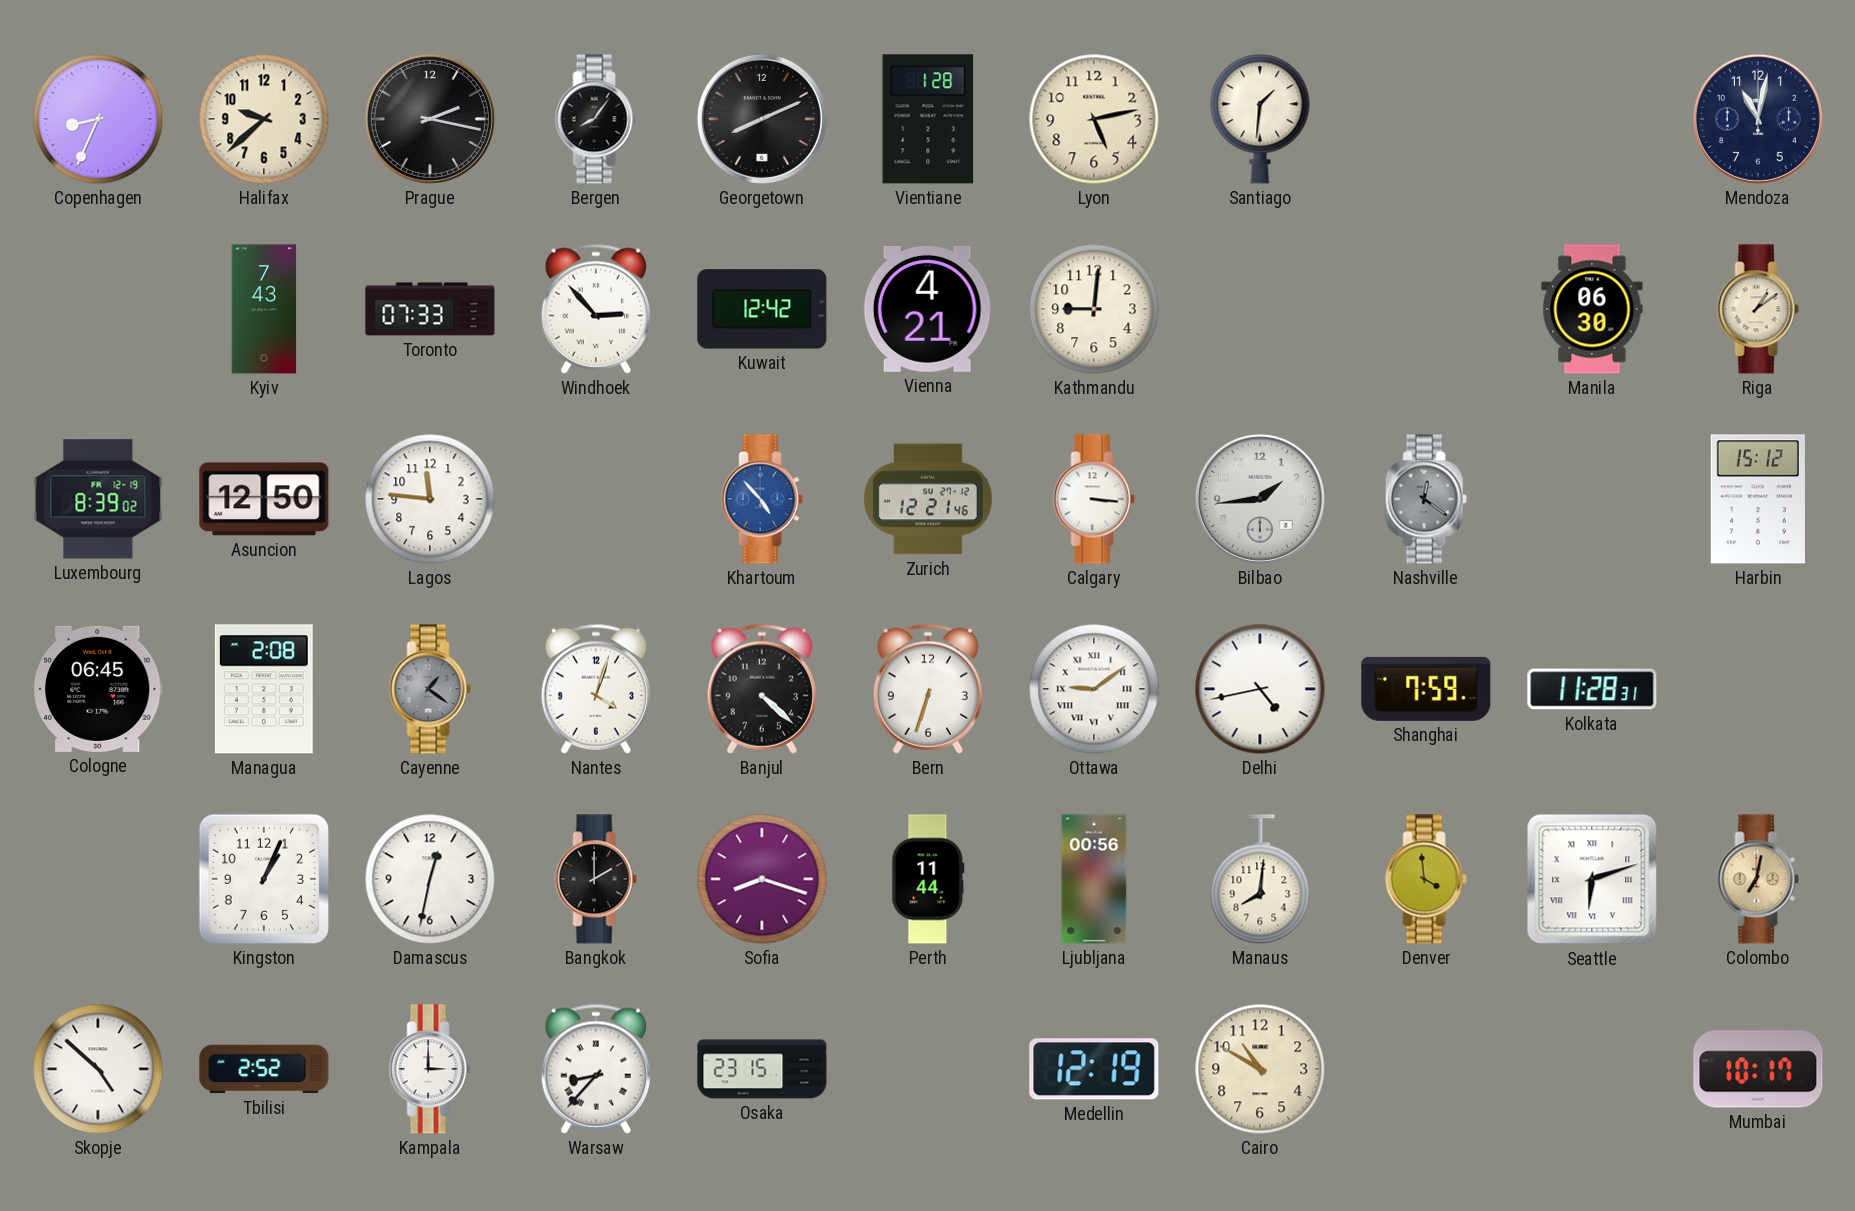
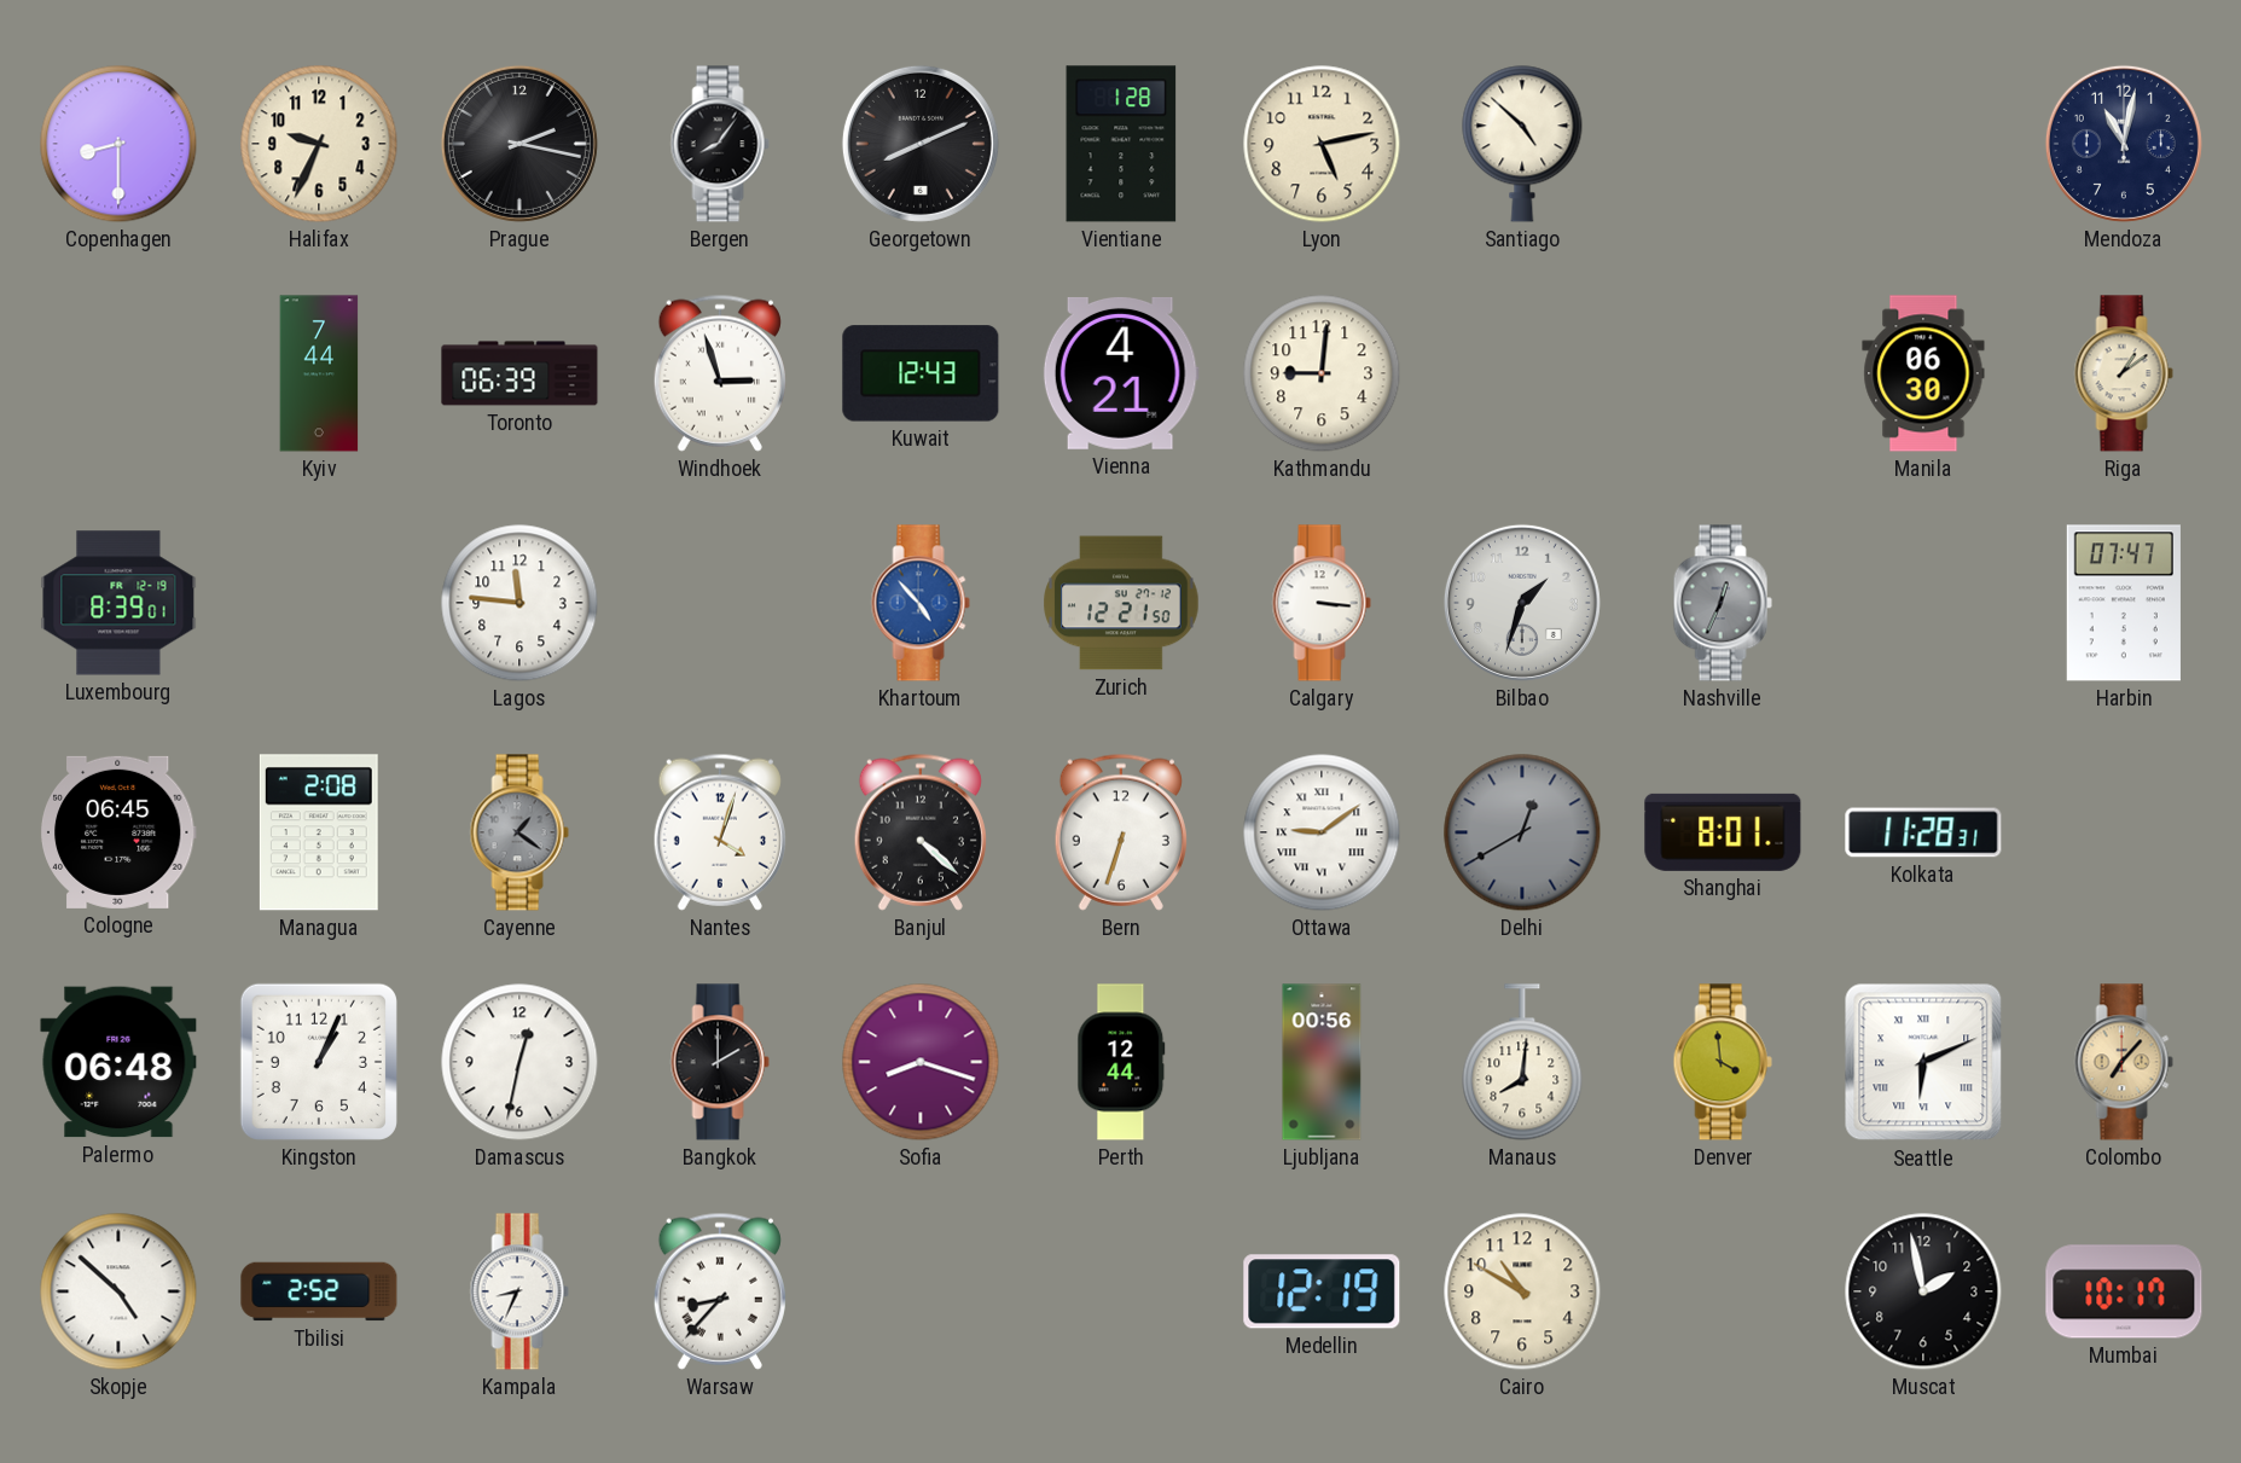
Copenhagen: 8:34 -> 8:30 (118, 144)
Halifax: 9:38 -> 9:34 (319, 144)
Santiago: 1:31 -> 4:52 (1522, 144)
Kyiv: 7:43 -> 7:44 (319, 373)
Toronto: 07:33 -> 06:39 (519, 373)
Windhoek: 2:53 -> 2:57 (720, 373)
Kuwait: 12:42 -> 12:43 (921, 373)
Luxembourg: 8:39:02 -> 8:39:01 (118, 603)
Asuncion: 12:50 -> none (264, 499)
Zurich: 12:21:46 -> 12:21:50 (1121, 603)
Bilbao: 1:44 -> 1:33 (1522, 603)
Nashville: 12:21 -> 12:34 (1723, 603)
Harbin: 15:12 -> 07:47 (2124, 603)
Delhi: 4:43 -> 12:40 (1522, 832)
Delhi dial: white -> grey (1522, 832)
Shanghai: 7:59 -> 8:01 (1723, 832)
Palermo: none -> 06:48 (118, 1062)
Perth: 11:44 -> 12:44 (1121, 1062)
Seattle: 6:12 -> 6:11 (1923, 1062)
Colombo: 7:02 -> 7:07 (2124, 1062)
Kampala: 3:00 -> 8:34 (519, 1291)
Osaka: 23:15 -> none (762, 1069)
Muscat: none -> 1:58 (1923, 1291)
